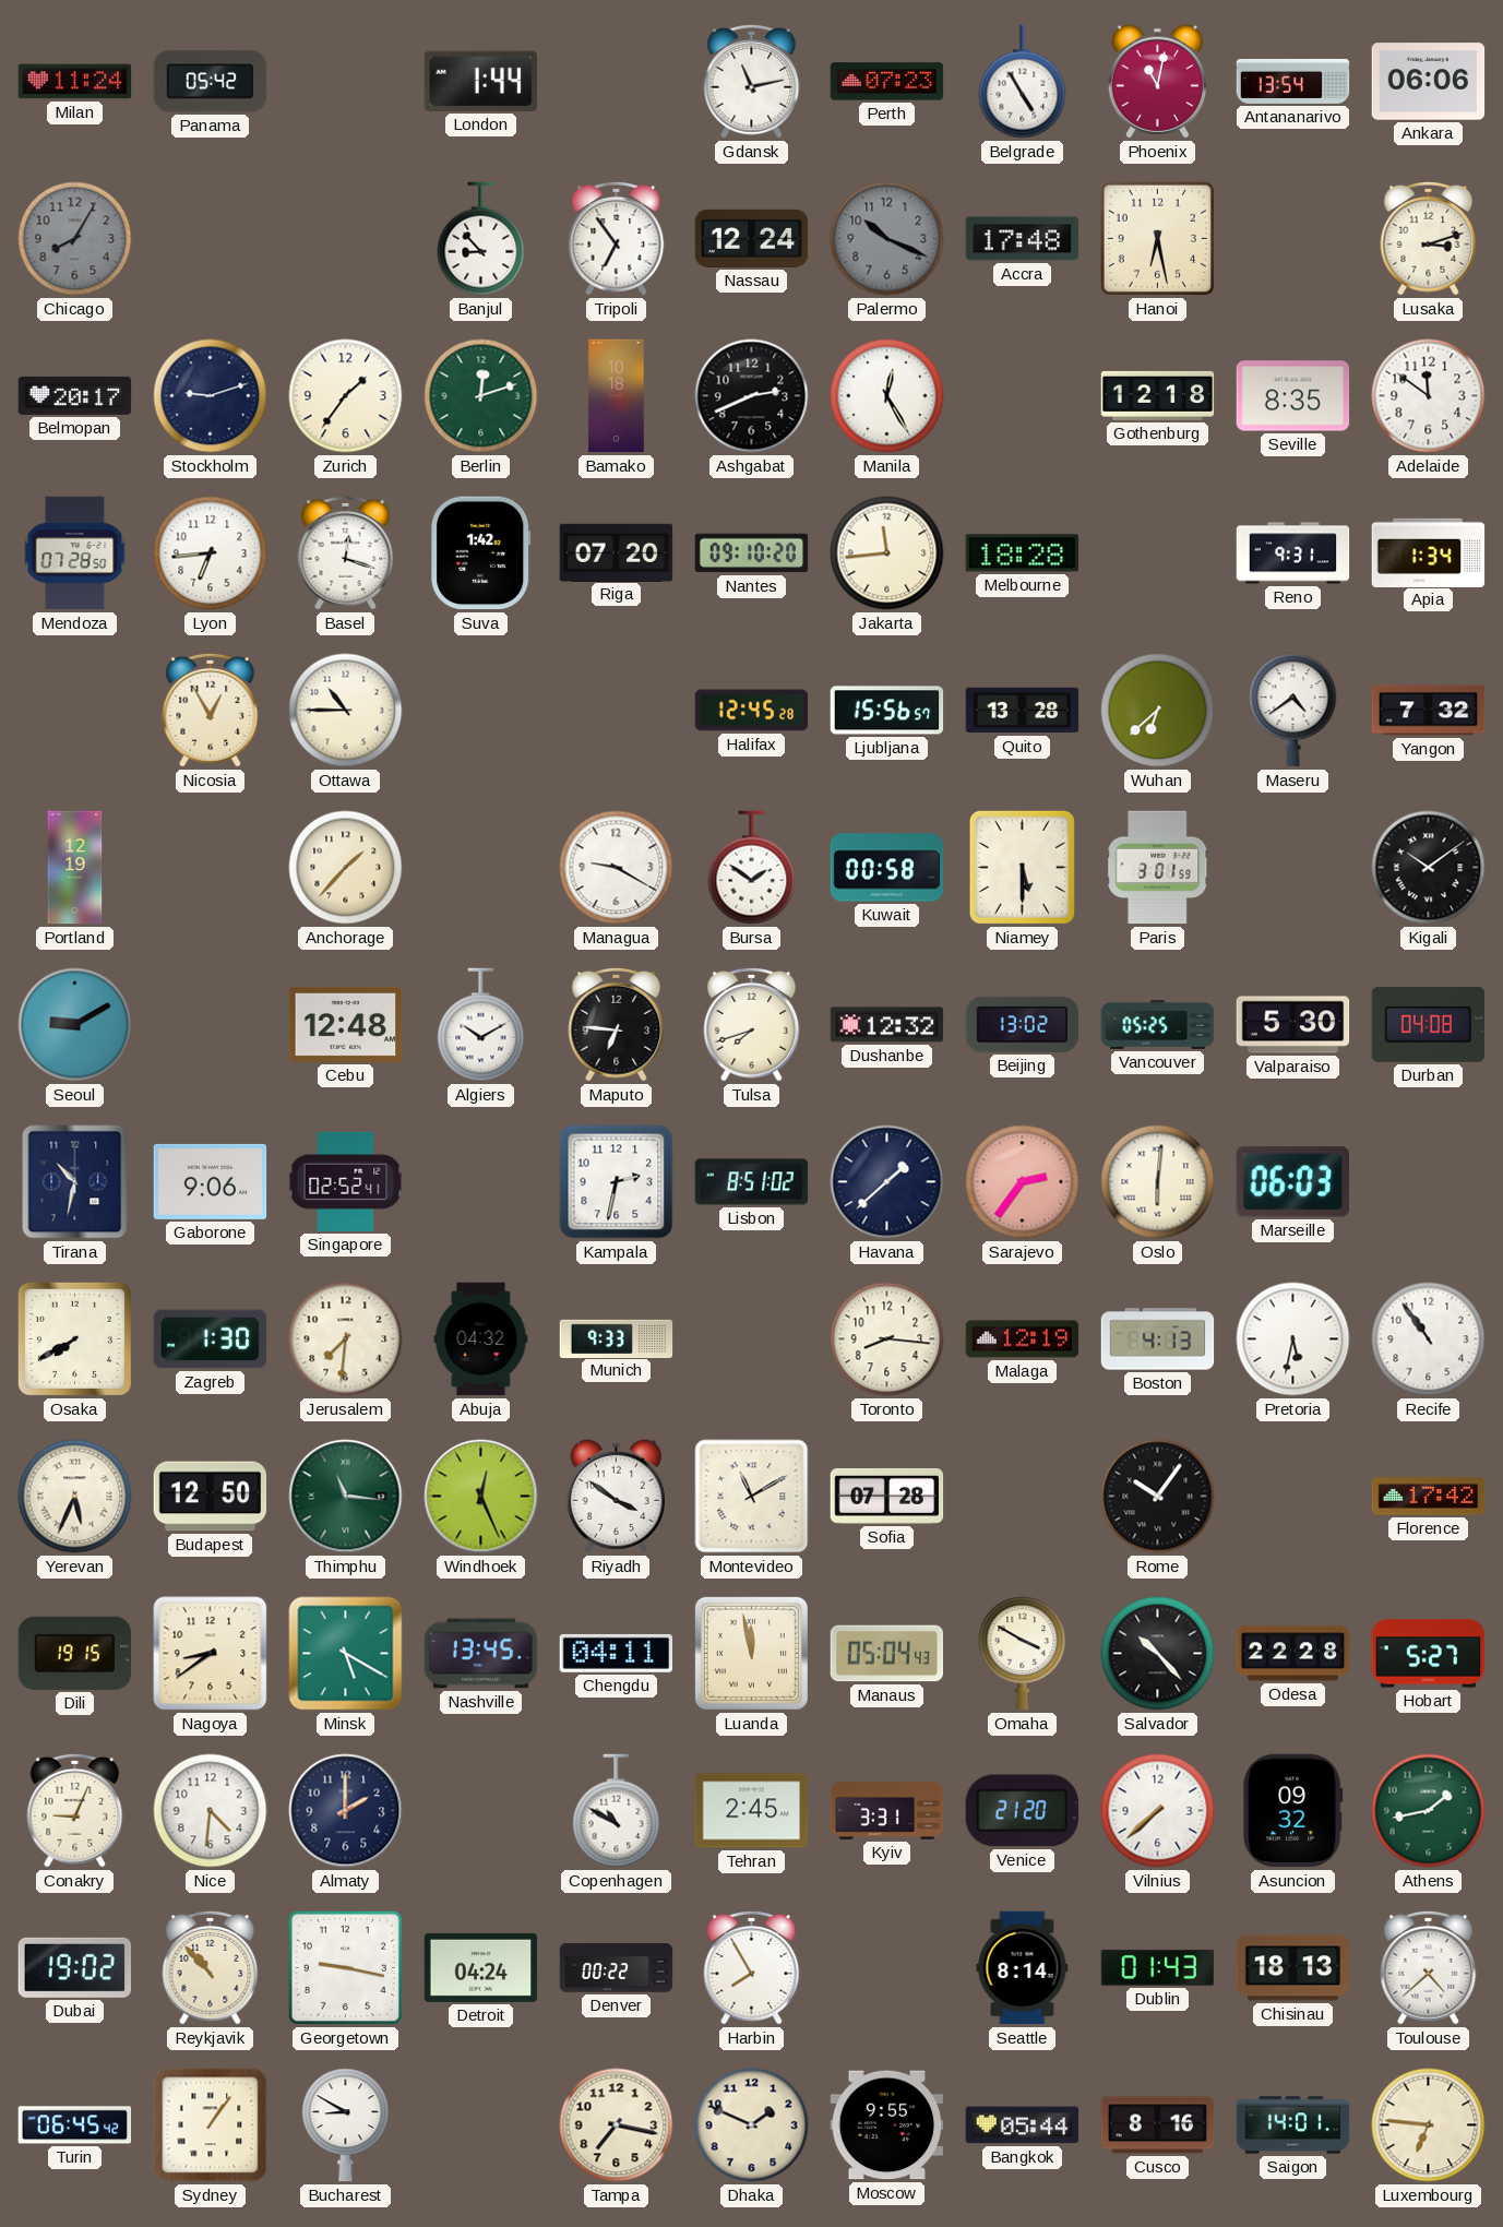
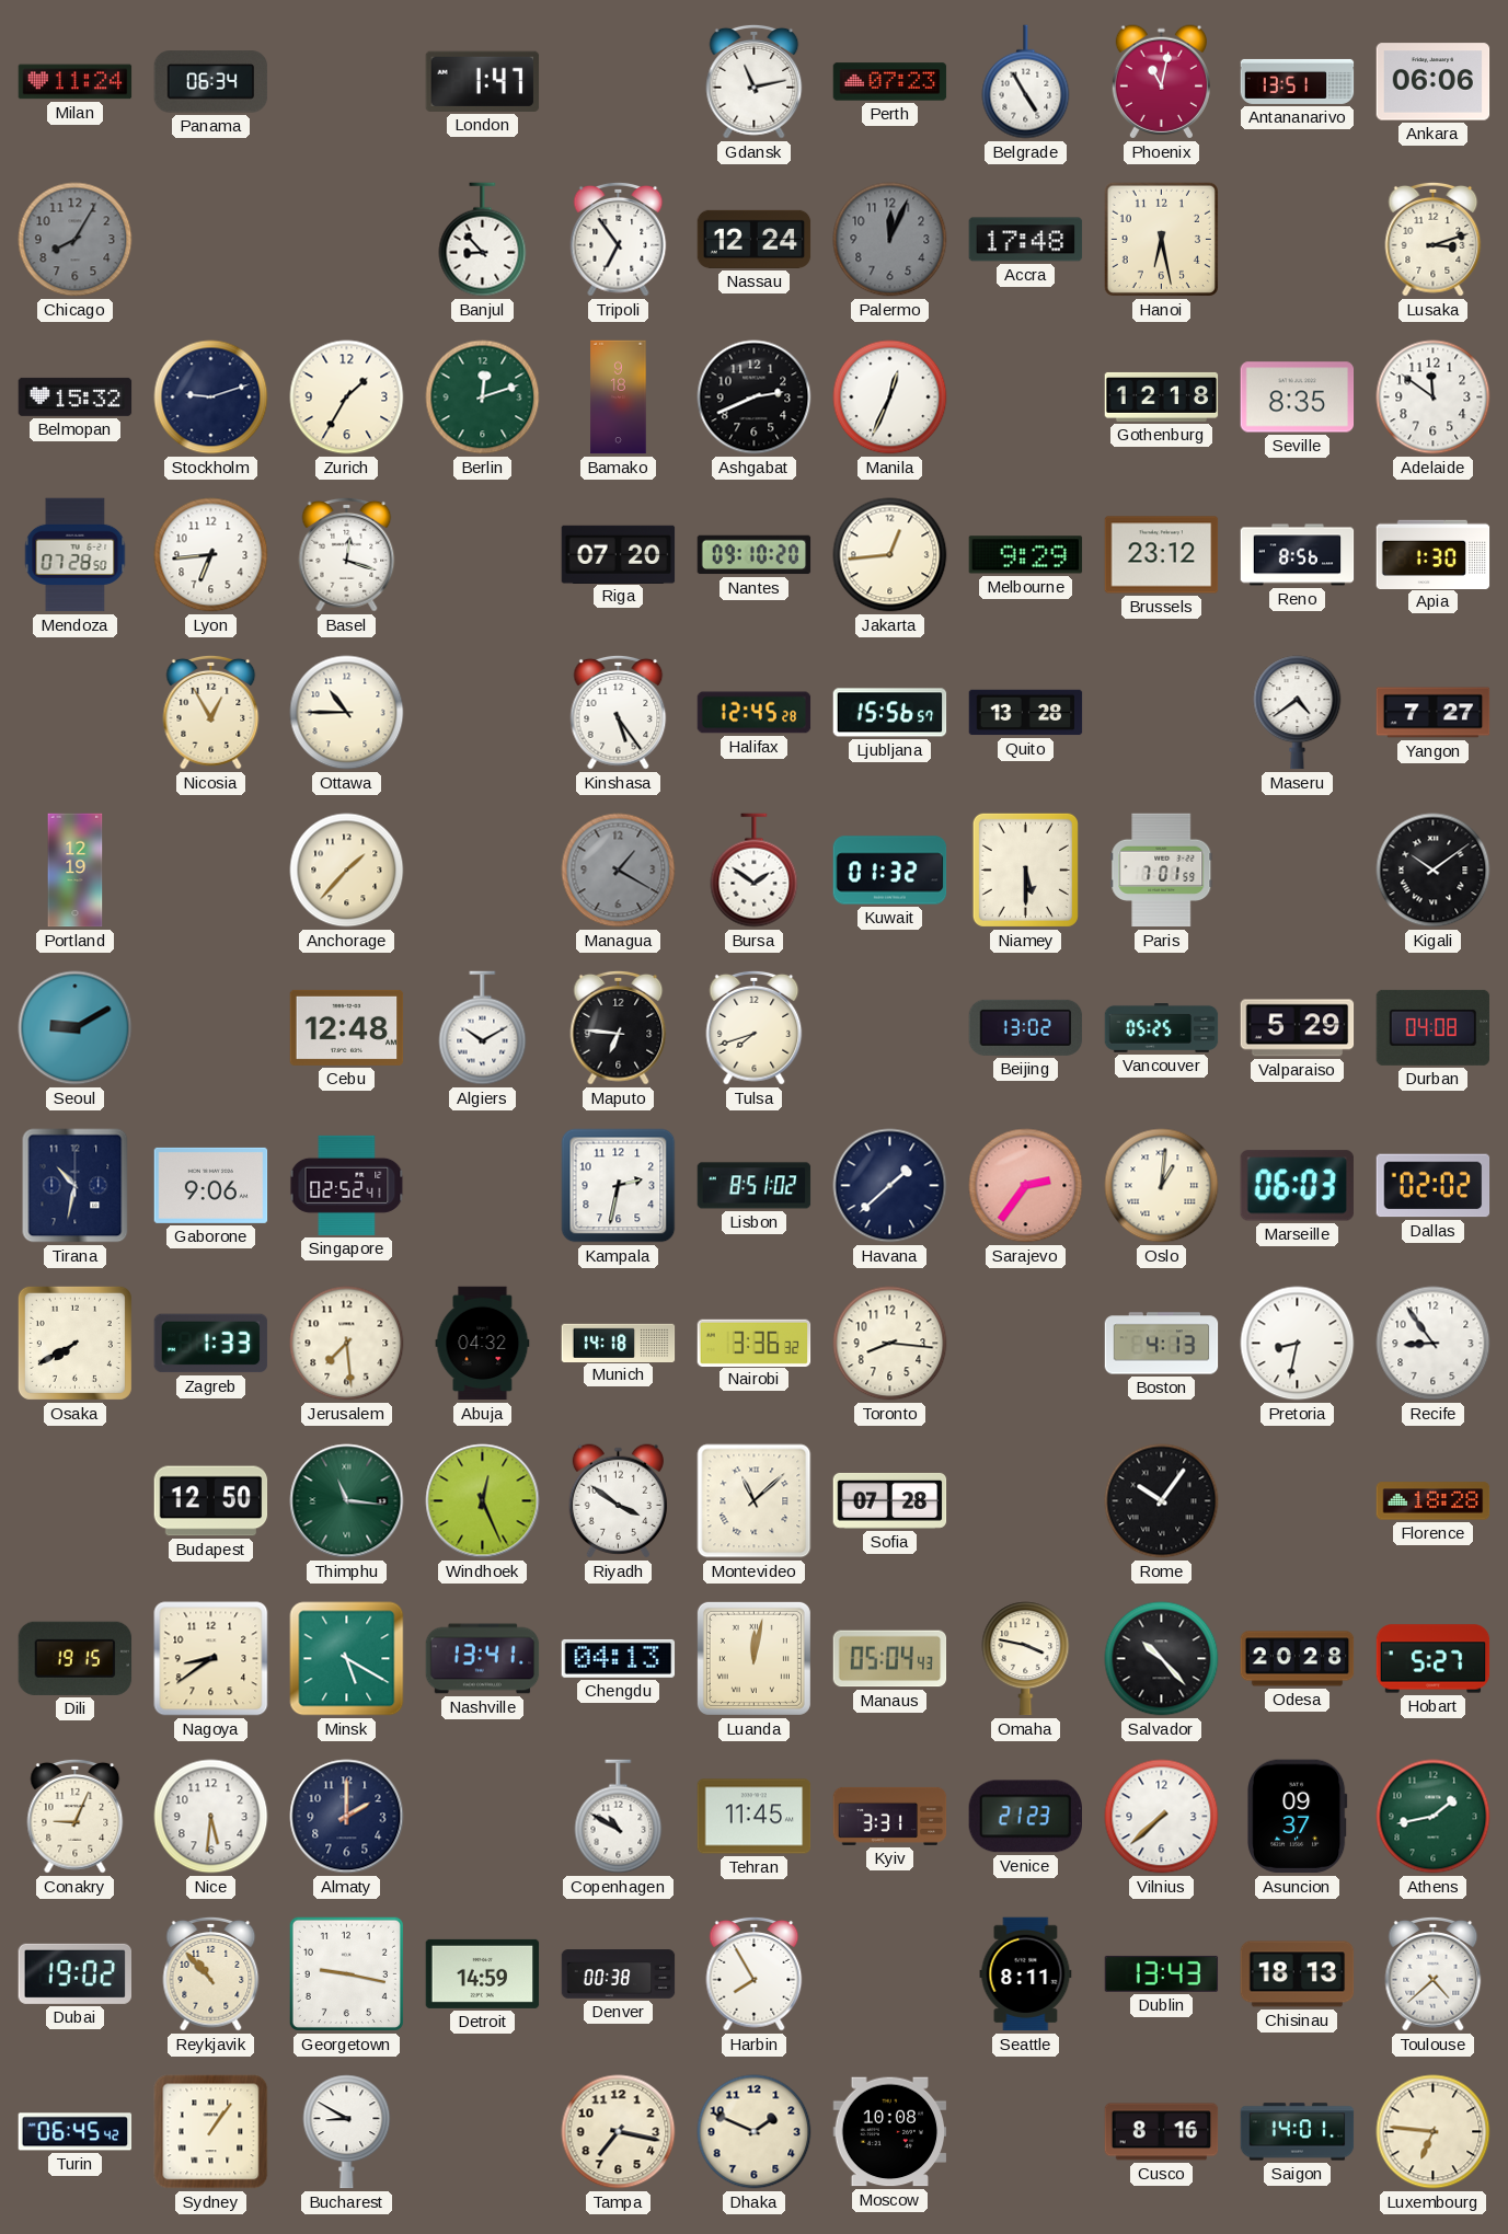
Panama: 05:42 -> 06:34 (211, 82)
London: 1:44 -> 1:47 (483, 81)
Antananarivo: 13:54 -> 13:51 (1298, 81)
Palermo: 10:19 -> 12:04 (890, 240)
Belmopan: 20:17 -> 15:32 (76, 396)
Zurich: 1:36 -> 1:35 (347, 398)
Bamako: 10:18 -> 9:18 (619, 398)
Manila: 12:25 -> 12:34 (890, 398)
Suva: 1:42 -> none (481, 553)
Jakarta: 11:44 -> 12:44 (890, 555)
Melbourne: 18:28 -> 9:29 (1026, 555)
Brussels: none -> 23:12 (1162, 555)
Reno: 9:31 -> 8:56 (1298, 555)
Apia: 1:34 -> 1:30 (1434, 554)
Kinshasa: none -> 5:24 (619, 712)
Wuhan: 6:38 -> none (1158, 711)
Yangon: 7:32 -> 7:27 (1434, 713)
Managua: 9:20 -> 1:20 (619, 871)
Managua dial: white -> grey (619, 871)
Kuwait: 00:58 -> 01:32 (890, 871)
Paris: 3:01 -> 7:01 (1162, 871)
Dushanbe: 12:32 -> none (887, 1025)
Valparaiso: 5:30 -> 5:29 (1298, 1028)
Oslo: 6:01 -> 1:01 (1162, 1186)
Dallas: none -> 02:02 (1434, 1186)
Zagreb: 1:30 -> 1:33 (211, 1344)
Jerusalem: 7:31 -> 7:29 (347, 1344)
Munich: 9:33 -> 14:18 (619, 1343)
Nairobi: none -> 3:36 (755, 1343)
Malaga: 12:19 -> none (1023, 1339)
Pretoria: 5:32 -> 8:32 (1298, 1344)
Recife: 10:54 -> 8:54 (1434, 1344)
Yerevan: 5:34 -> none (75, 1497)
Montevideo: 11:10 -> 11:08 (755, 1501)
Florence: 17:42 -> 18:28 (1434, 1501)
Nashville: 13:45 -> 13:41 (483, 1659)
Chengdu: 04:11 -> 04:13 (619, 1658)
Luanda: 11:58 -> 12:02 (753, 1658)
Omaha: 3:50 -> 3:47 (1026, 1659)
Odesa: 22:28 -> 20:28 (1298, 1659)
Nice: 4:31 -> 5:31 (211, 1817)
Tehran: 2:45 -> 11:45 (755, 1817)
Venice: 21:20 -> 21:23 (1025, 1817)
Asuncion: 09:32 -> 09:37 (1297, 1817)
Detroit: 04:24 -> 14:59 (483, 1973)
Denver: 00:22 -> 00:38 (619, 1974)
Seattle: 8:14 -> 8:11 (1026, 1974)
Dublin: 01:43 -> 13:43 (1162, 1973)
Moscow: 9:55 -> 10:08 (890, 2132)
Bangkok: 05:44 -> none (1023, 2125)
